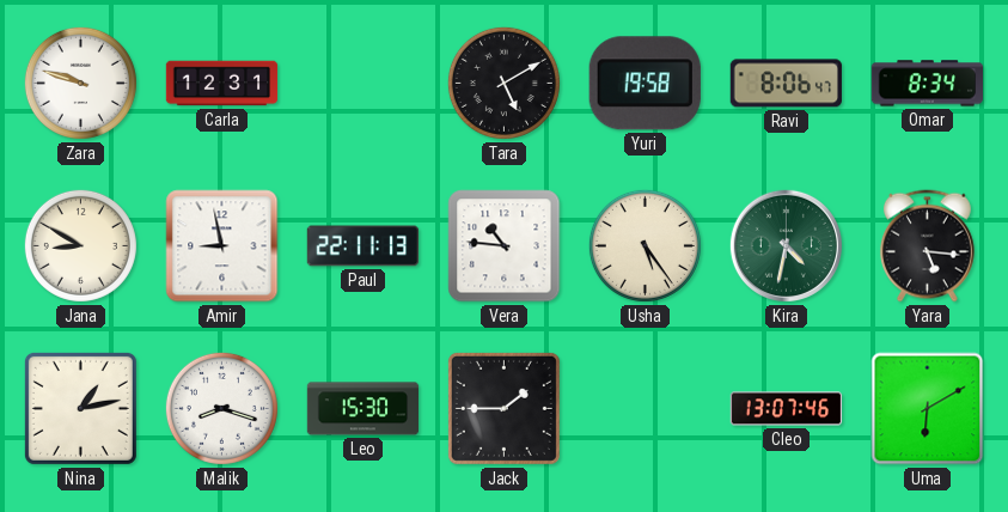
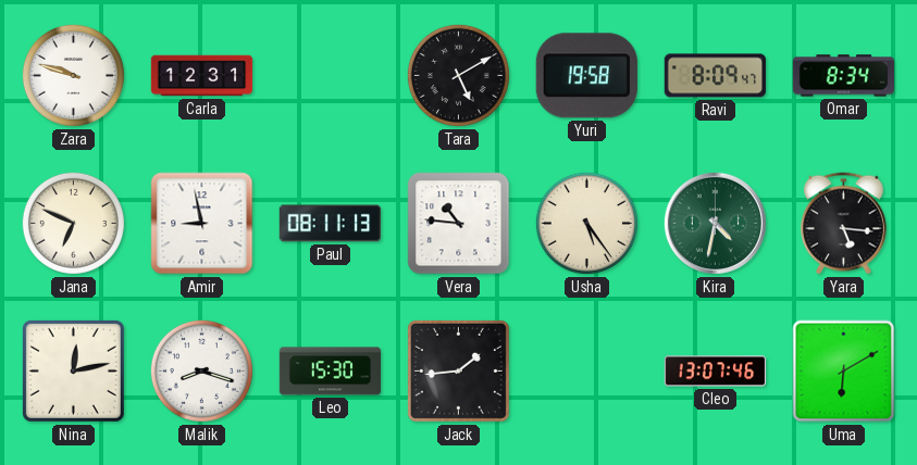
Ravi: 8:06 -> 8:09 (715, 76)
Jana: 8:50 -> 6:49 (73, 223)
Paul: 22:11 -> 08:11 (331, 224)
Nina: 1:13 -> 12:13 (73, 370)
Jack: 1:45 -> 1:44 (458, 370)
